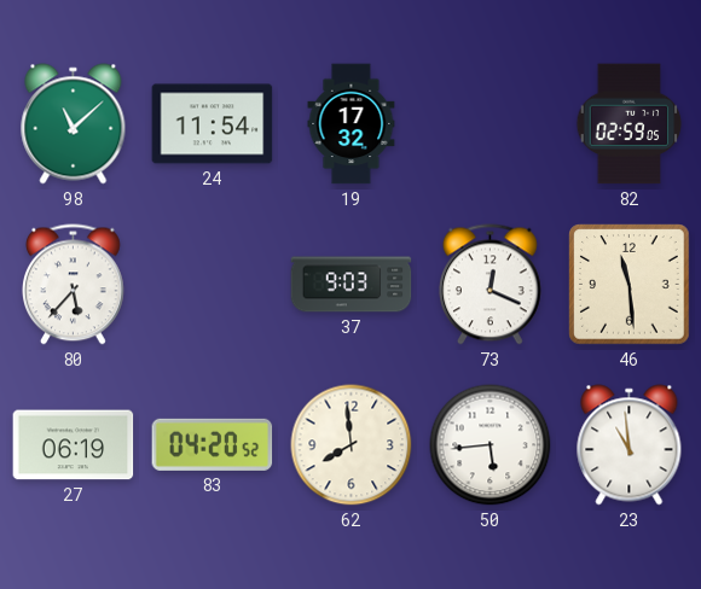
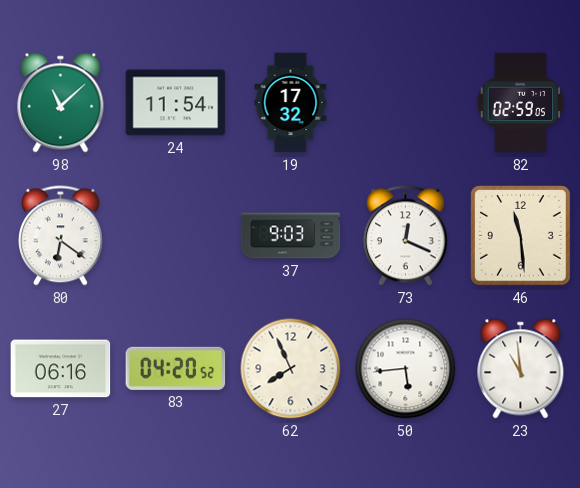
80: 5:37 -> 6:21 (61, 236)
27: 06:19 -> 06:16 (61, 369)
62: 7:59 -> 7:56 (291, 369)
